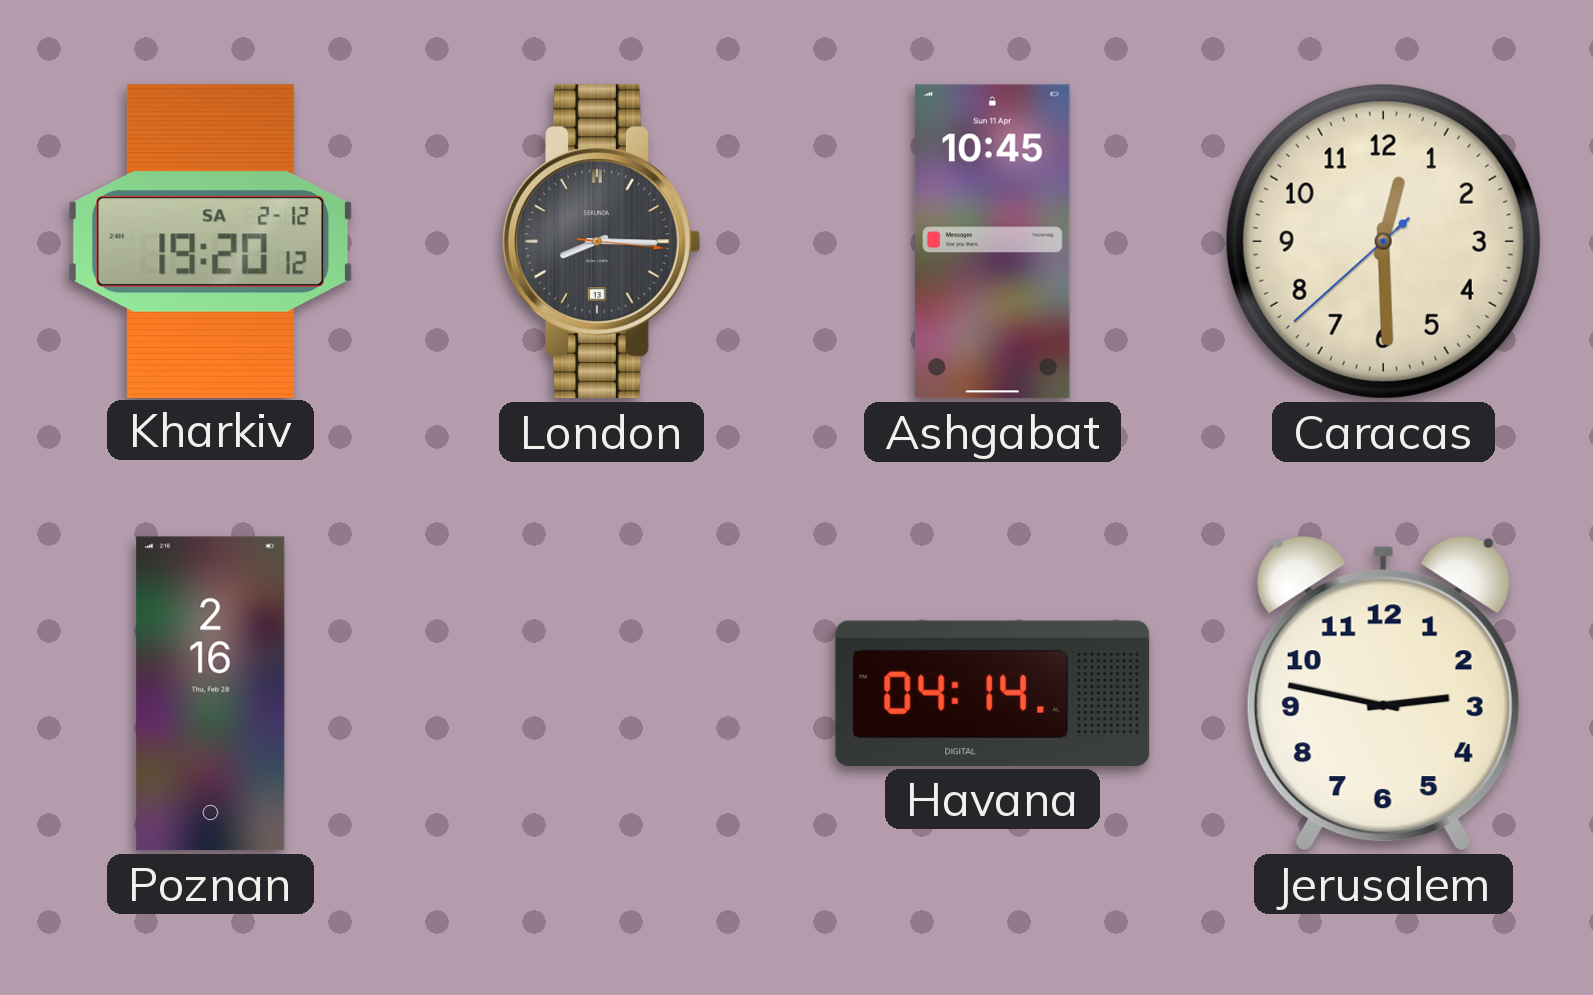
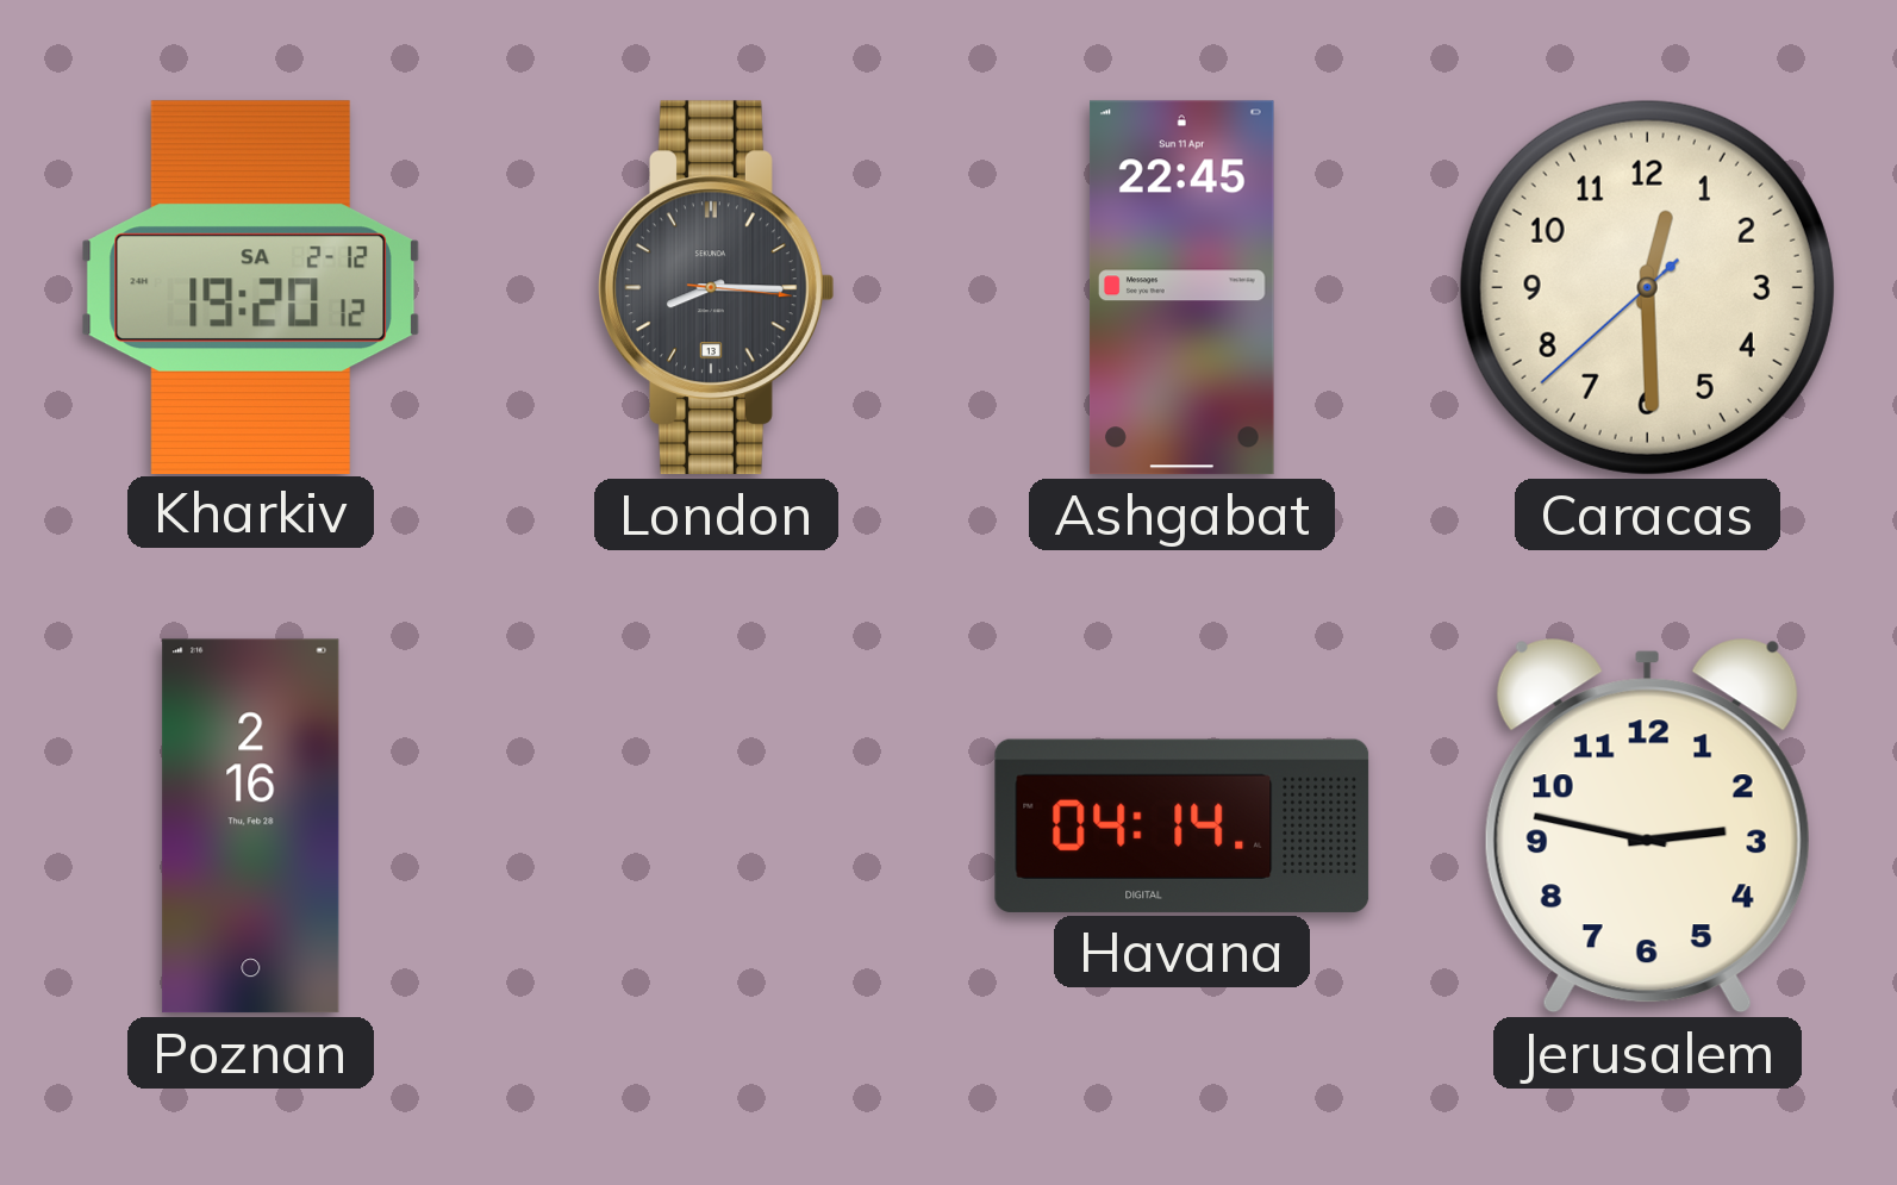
Ashgabat: 10:45 -> 22:45 (1181, 288)
